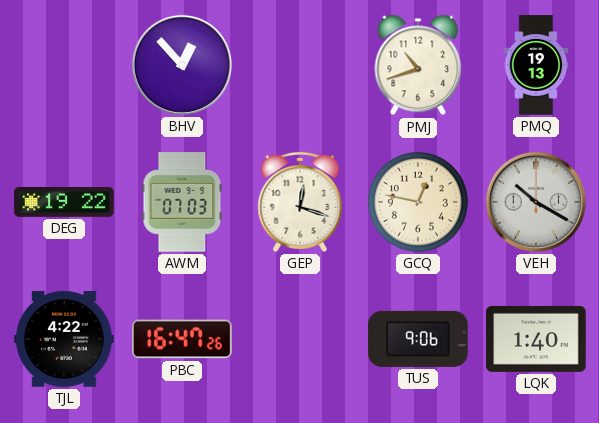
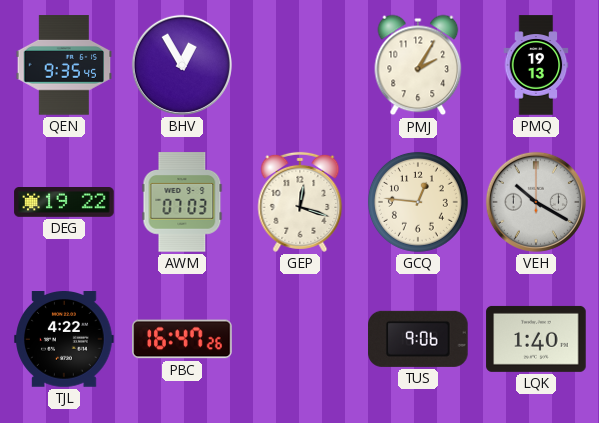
QEN: none -> 9:35 (64, 65)
BHV: 12:53 -> 12:55 (182, 65)
PMJ: 10:42 -> 2:05 (418, 65)
GCQ: 12:47 -> 12:46 (418, 202)
